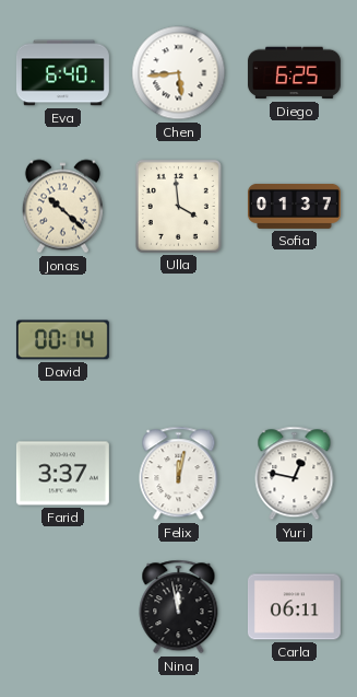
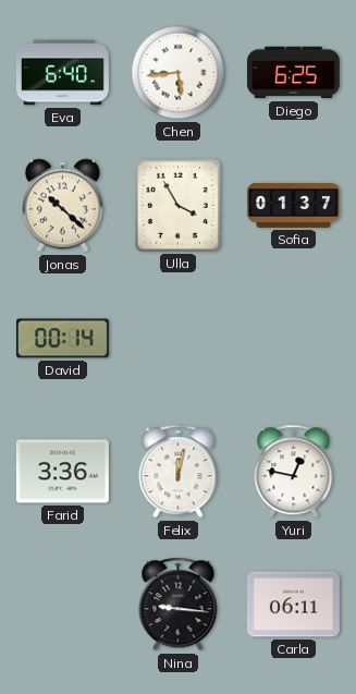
Ulla: 3:59 -> 3:55 (177, 205)
Farid: 3:37 -> 3:36 (62, 472)
Nina: 11:58 -> 9:16 (179, 605)
